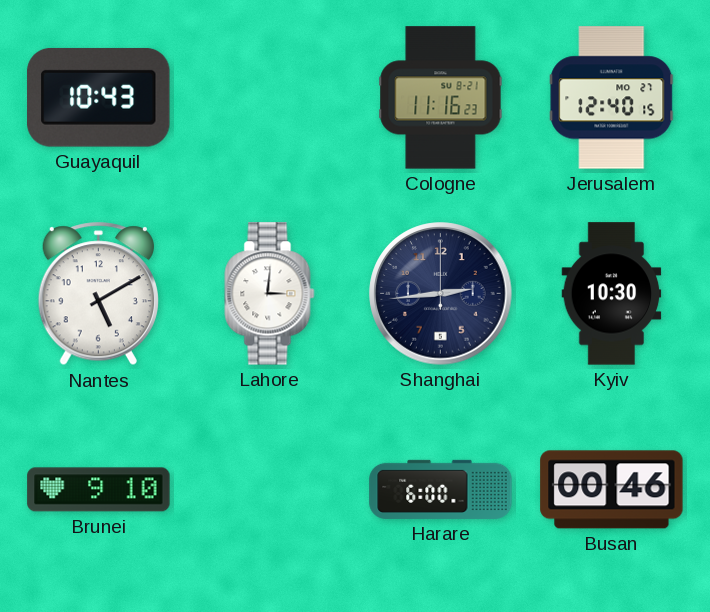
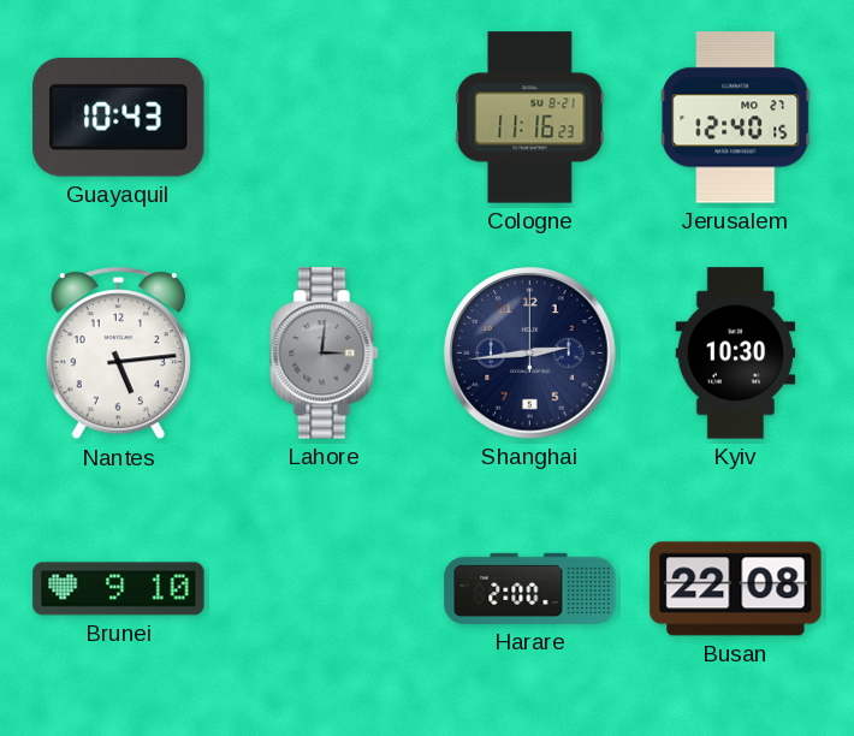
Nantes: 5:10 -> 5:14 (118, 354)
Lahore dial: white -> grey (325, 354)
Harare: 6:00 -> 2:00 (530, 588)
Busan: 00:46 -> 22:08 (736, 589)
